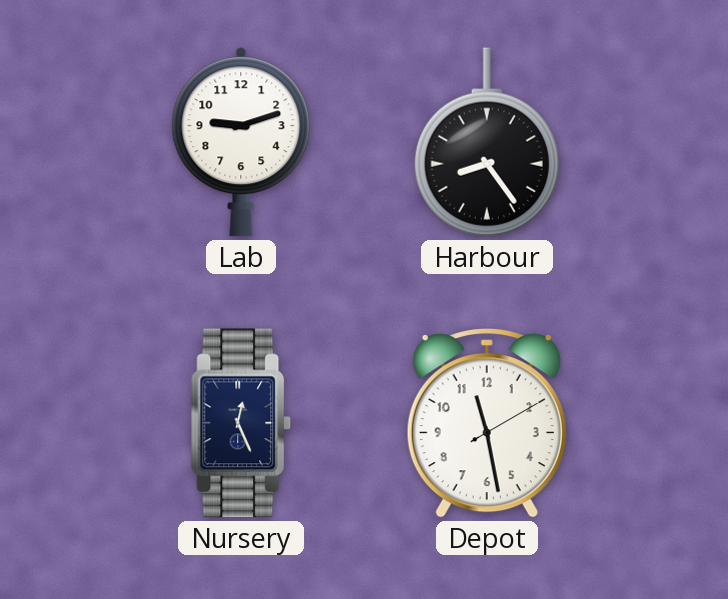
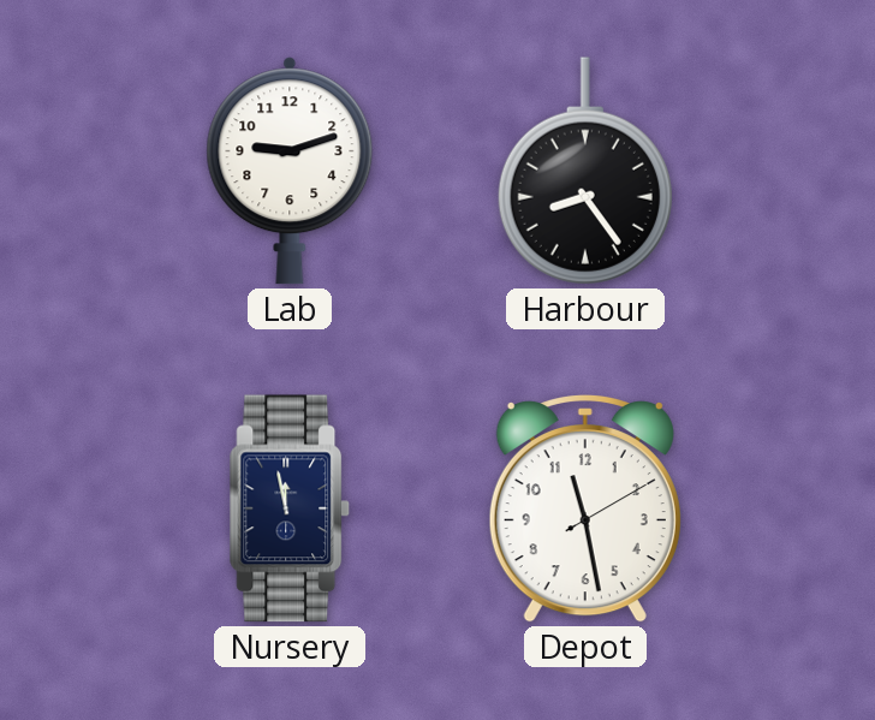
Nursery: 12:26 -> 11:58 (290, 508)
